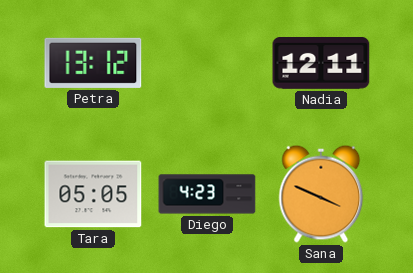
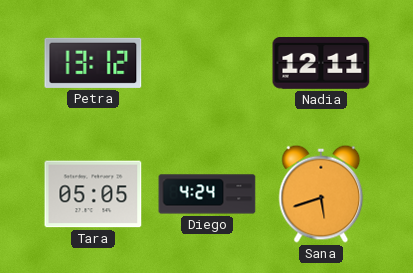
Diego: 4:23 -> 4:24 (207, 194)
Sana: 3:49 -> 5:42 (321, 194)
